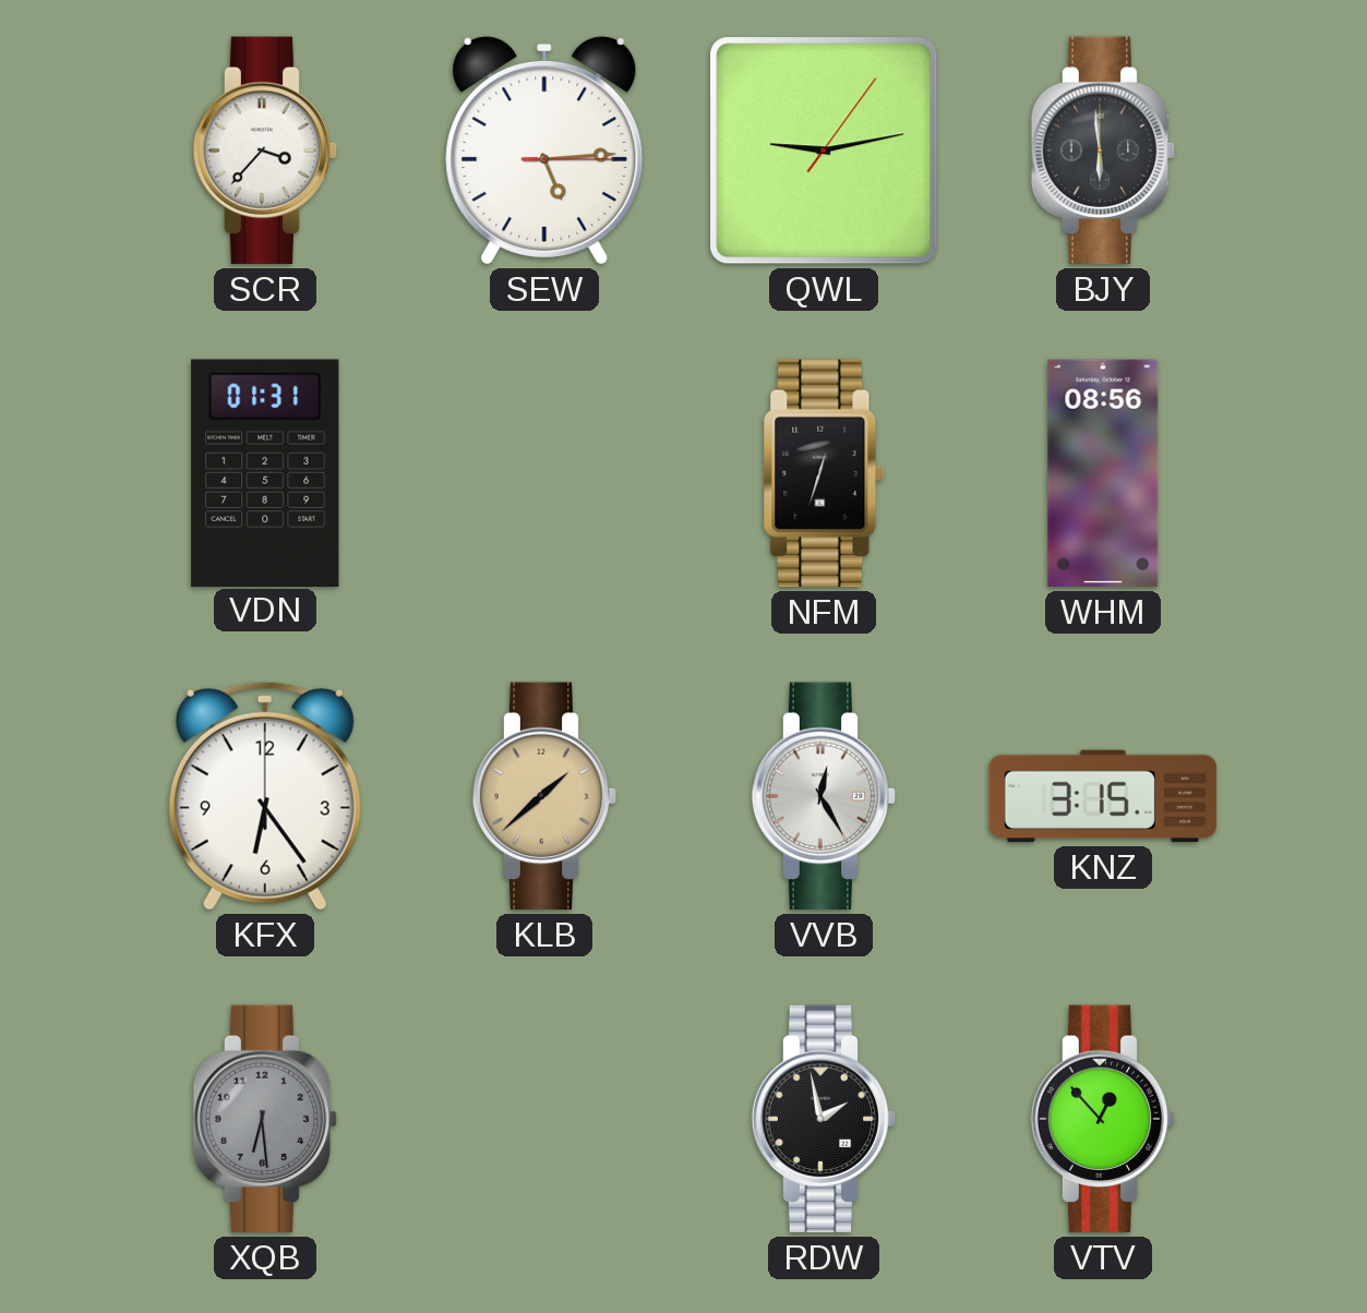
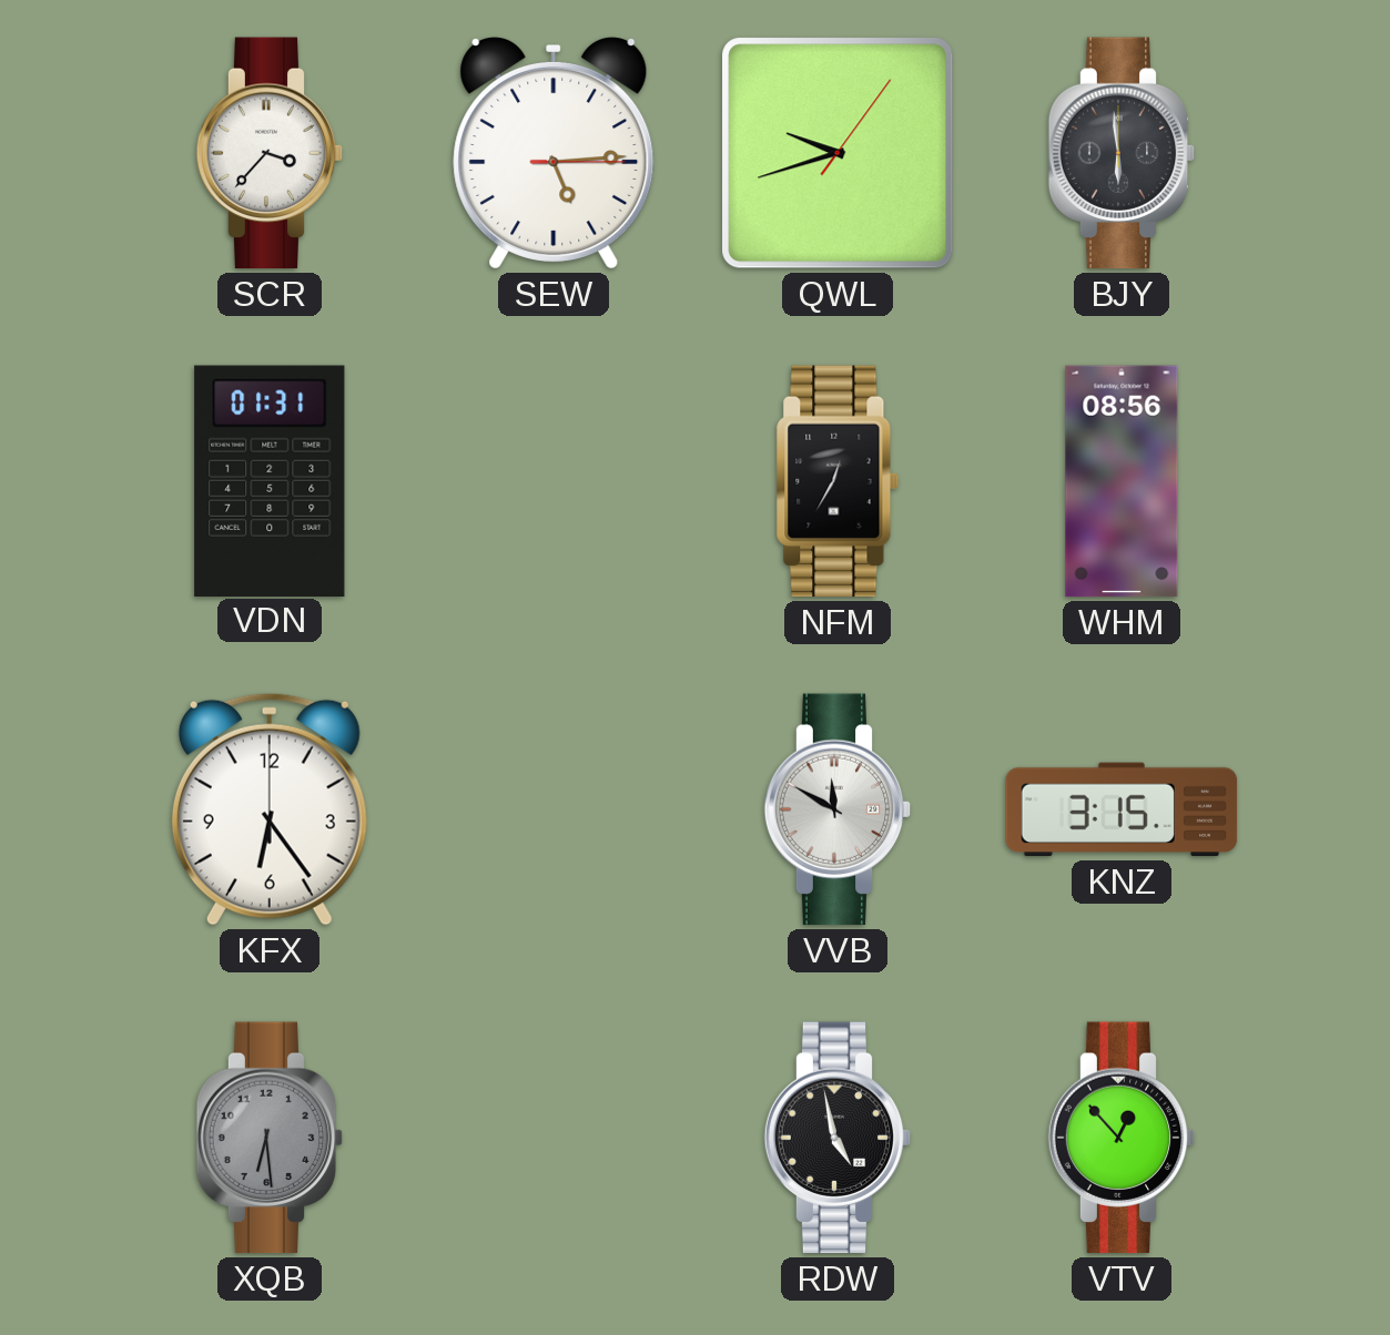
QWL: 9:13 -> 9:42 (838, 153)
NFM: 12:33 -> 12:35 (838, 481)
KLB: 1:38 -> none (544, 796)
VVB: 12:25 -> 11:50 (838, 809)
RDW: 1:58 -> 4:58 (838, 1138)
